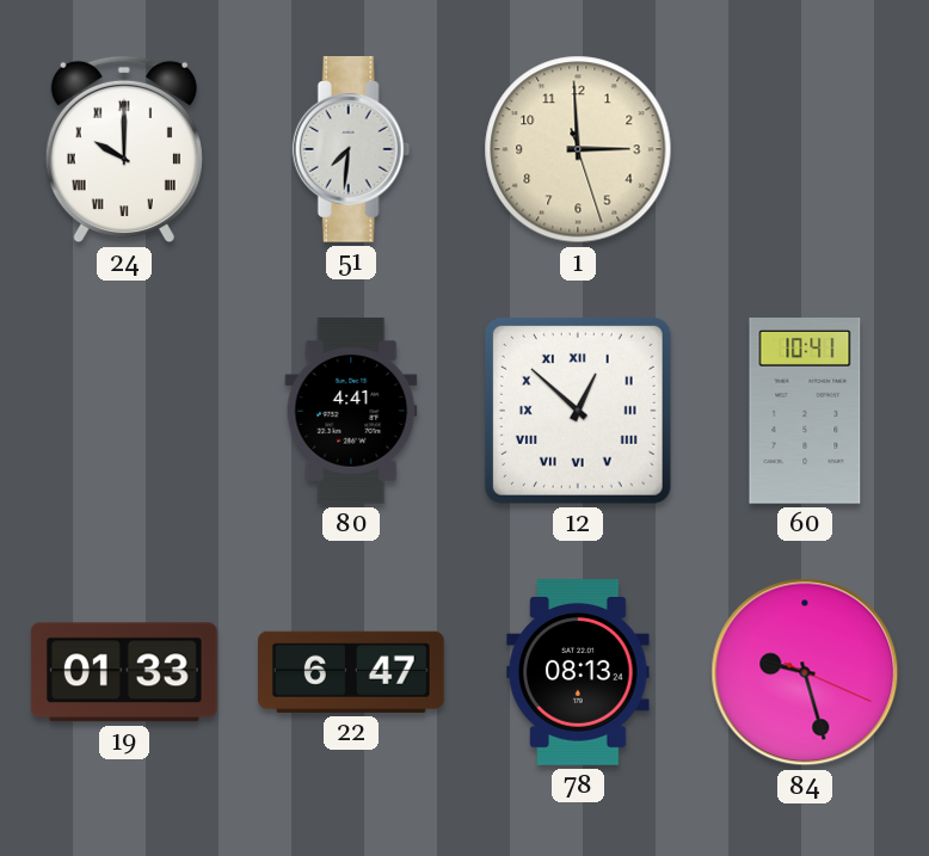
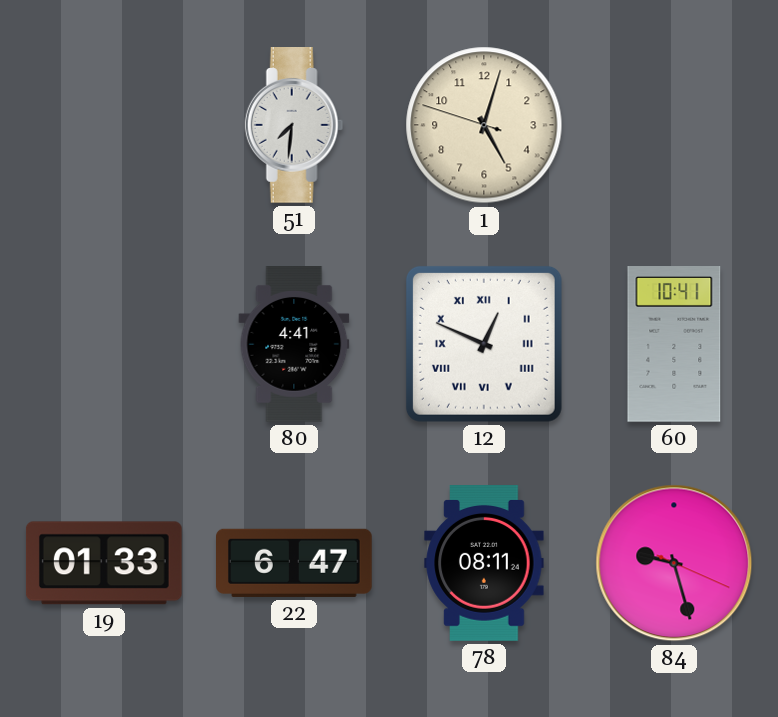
24: 10:00 -> none (124, 149)
1: 2:59 -> 5:02 (484, 125)
12: 12:52 -> 12:49 (484, 344)
78: 08:13 -> 08:11 (484, 564)
